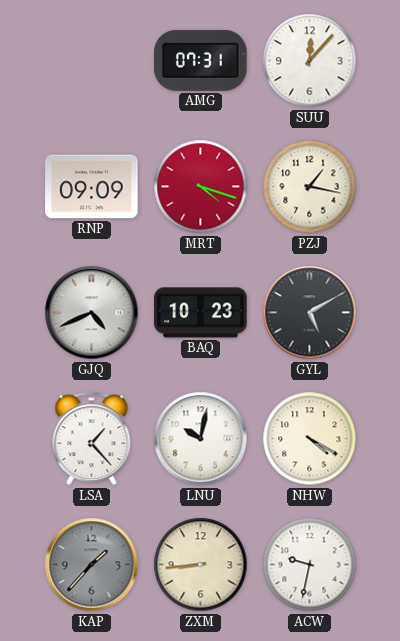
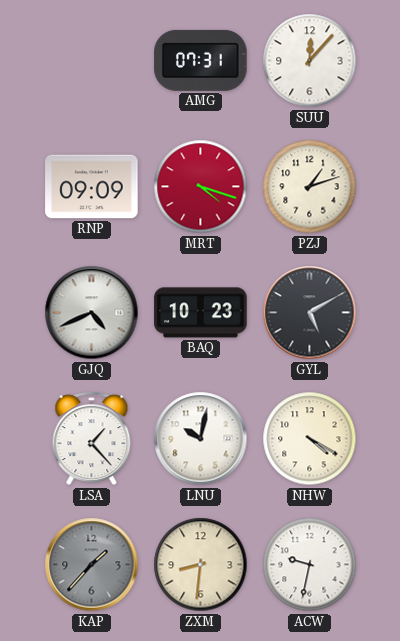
PZJ: 1:17 -> 1:12 (310, 187)
ZXM: 8:44 -> 8:31 (201, 565)
